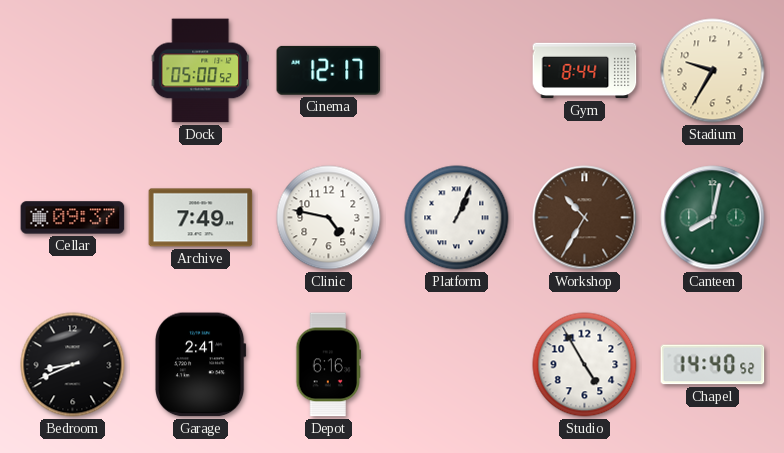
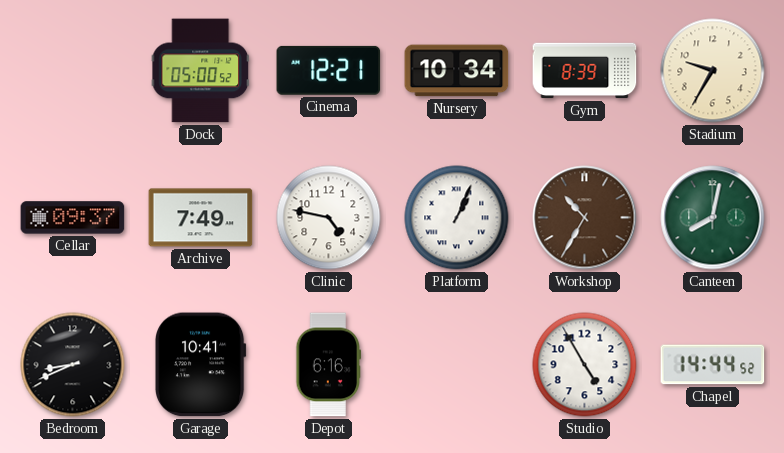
Cinema: 12:17 -> 12:21 (329, 70)
Nursery: none -> 10:34 (457, 71)
Gym: 8:44 -> 8:39 (585, 71)
Garage: 2:41 -> 10:41 (201, 365)
Chapel: 14:40 -> 14:44 (713, 365)
